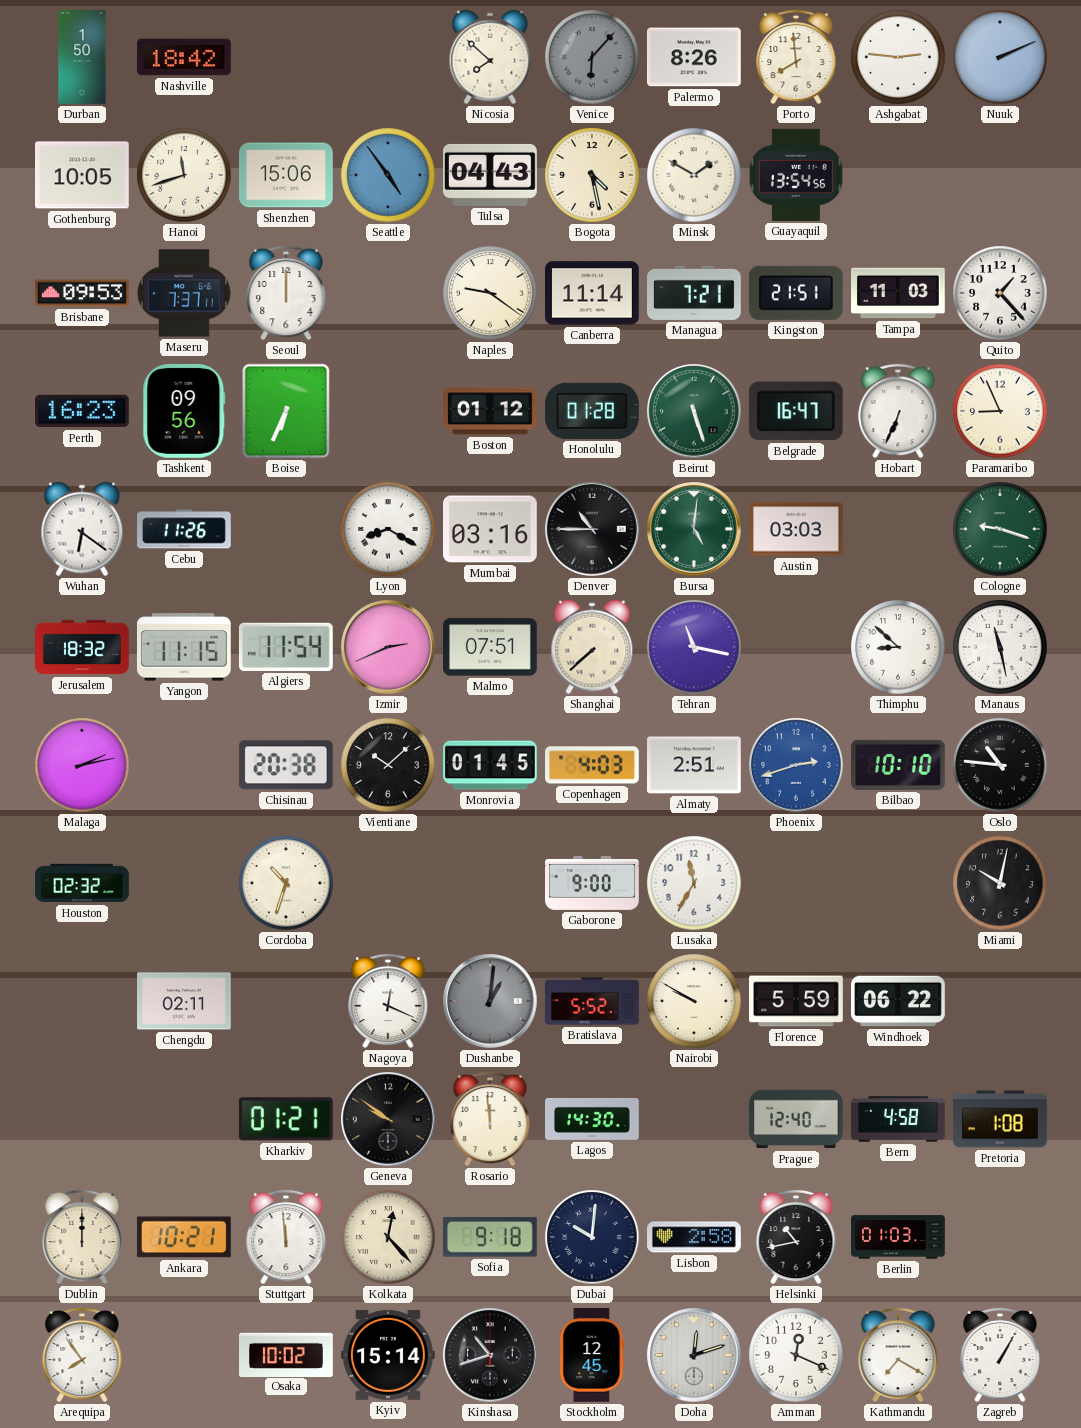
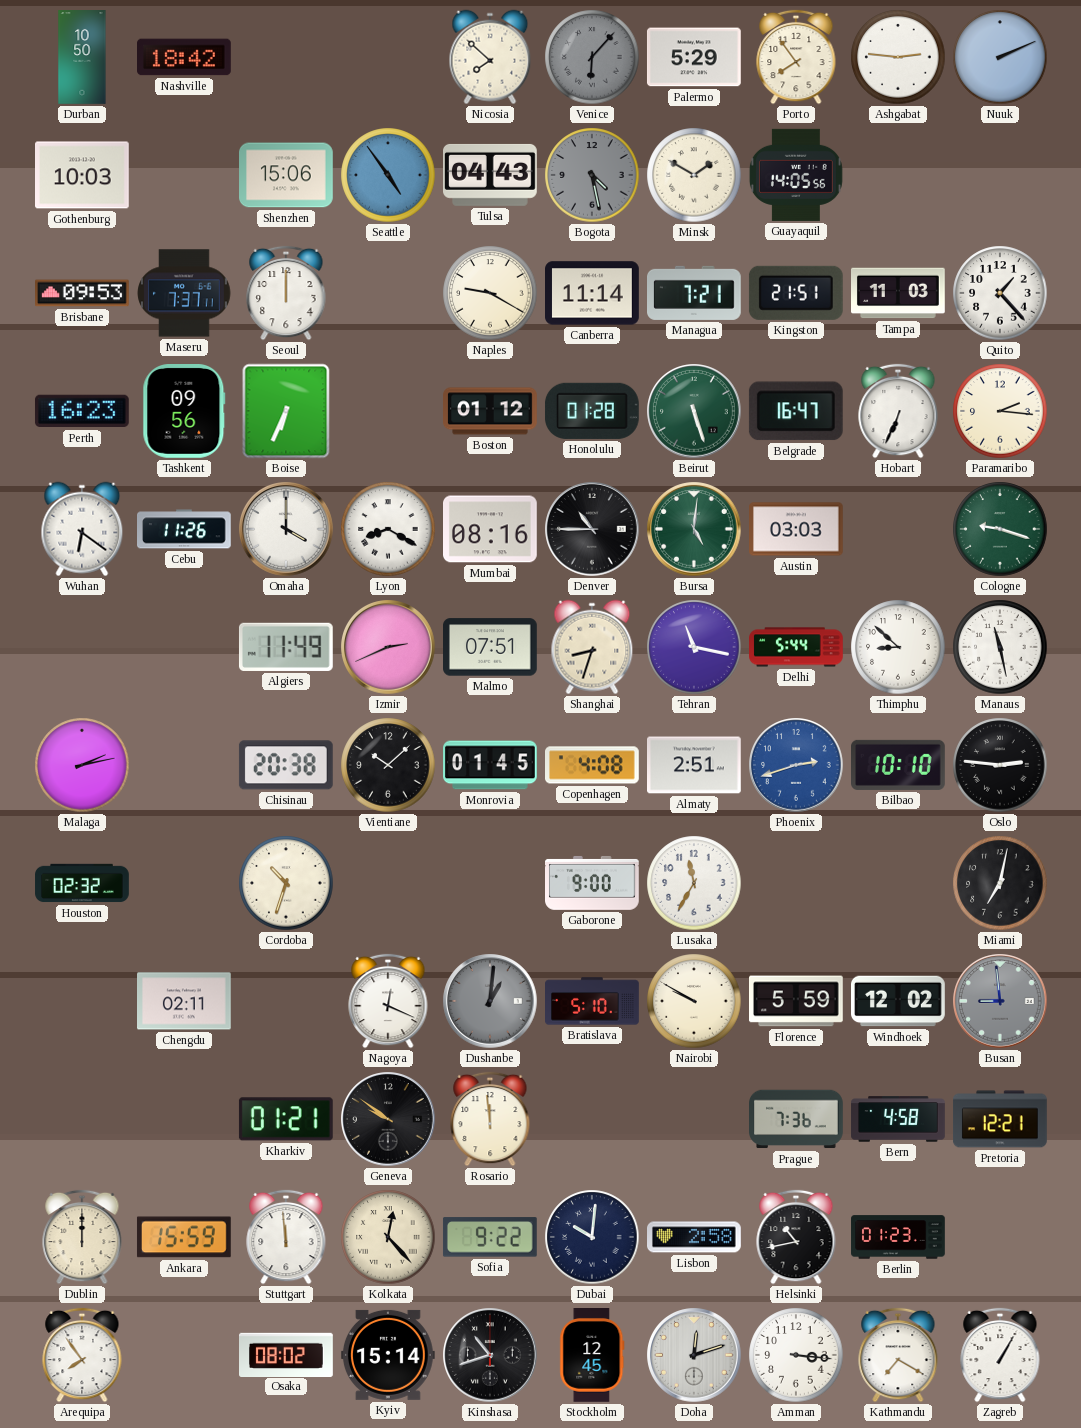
Durban: 1:50 -> 10:50 (82, 57)
Palermo: 8:26 -> 5:29 (694, 57)
Porto: 7:59 -> 7:54 (796, 57)
Gothenburg: 10:05 -> 10:03 (83, 175)
Hanoi: 11:42 -> none (184, 175)
Bogota dial: cream -> grey (592, 175)
Guayaquil: 13:54 -> 14:05 (796, 175)
Naples: 9:21 -> 9:20 (490, 293)
Paramaribo: 8:56 -> 2:16 (1000, 411)
Omaha: none -> 4:00 (286, 529)
Mumbai: 03:16 -> 08:16 (491, 529)
Jerusalem: 18:32 -> none (82, 647)
Yangon: 11:15 -> none (184, 647)
Algiers: 11:54 -> 11:49 (286, 647)
Shanghai: 7:38 -> 8:33 (592, 647)
Delhi: none -> 5:44 (797, 647)
Copenhagen: 4:03 -> 4:08 (593, 765)
Oslo: 10:46 -> 2:46 (1000, 765)
Miami: 10:02 -> 7:02 (1000, 883)
Bratislava: 5:52 -> 5:10 (592, 1001)
Windhoek: 06:22 -> 12:02 (899, 1001)
Busan: none -> 8:59 (1000, 1001)
Lagos: 14:30 -> none (592, 1119)
Prague: 12:40 -> 7:36 (797, 1119)
Pretoria: 1:08 -> 12:21 (1001, 1119)
Ankara: 10:21 -> 15:59 (184, 1237)
Sofia: 9:18 -> 9:22 (490, 1237)
Berlin: 01:03 -> 01:23 (898, 1237)
Osaka: 10:02 -> 08:02 (286, 1354)
Amman: 12:19 -> 3:16 (796, 1355)
